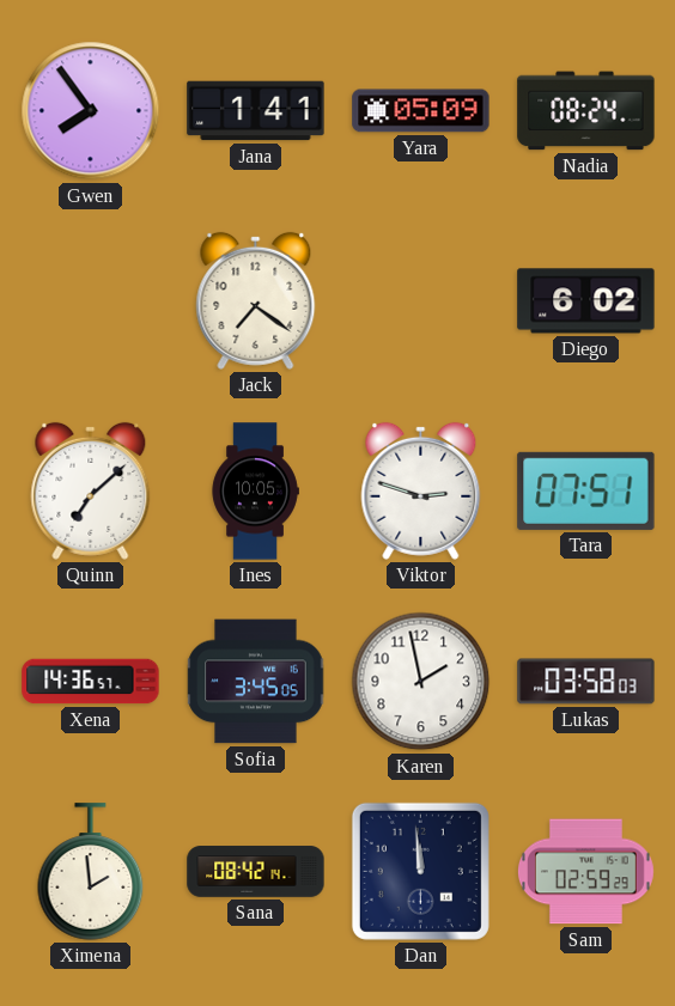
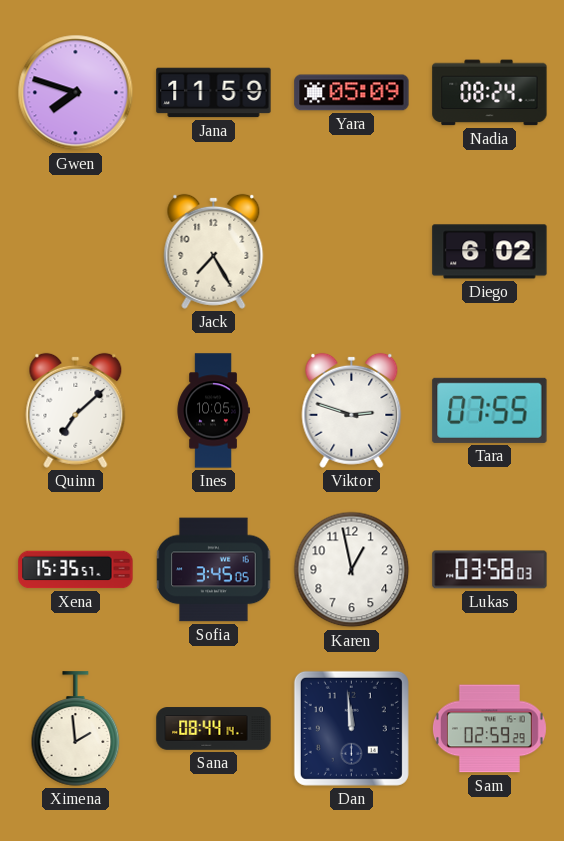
Gwen: 7:54 -> 7:48 (76, 93)
Jana: 1:41 -> 11:59 (214, 93)
Jack: 7:21 -> 7:25 (214, 251)
Tara: 07:51 -> 07:55 (490, 410)
Xena: 14:36 -> 15:35 (76, 570)
Karen: 1:58 -> 12:58 (352, 570)
Sana: 08:42 -> 08:44 (214, 729)
